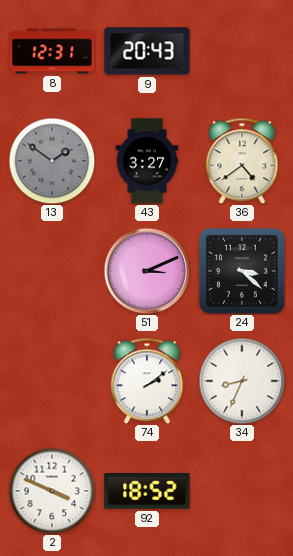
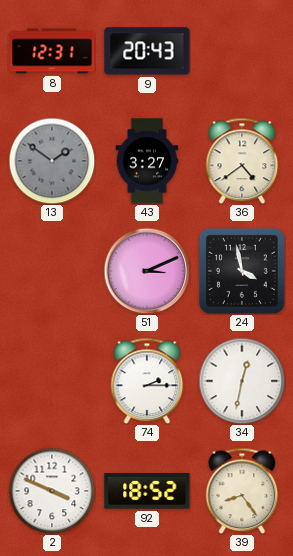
24: 3:22 -> 3:58 (242, 271)
74: 2:09 -> 2:15 (147, 381)
34: 8:34 -> 12:32 (242, 381)
39: none -> 8:24 (242, 491)
